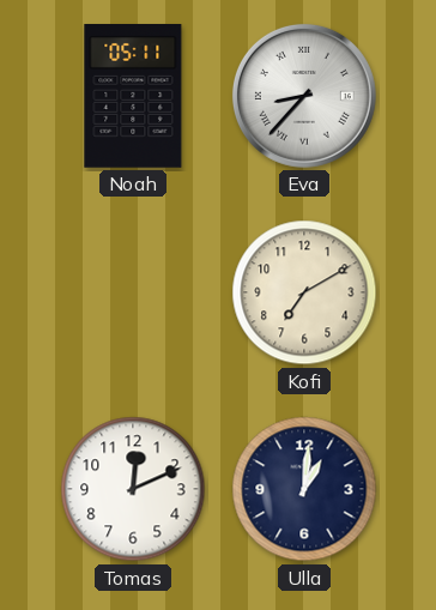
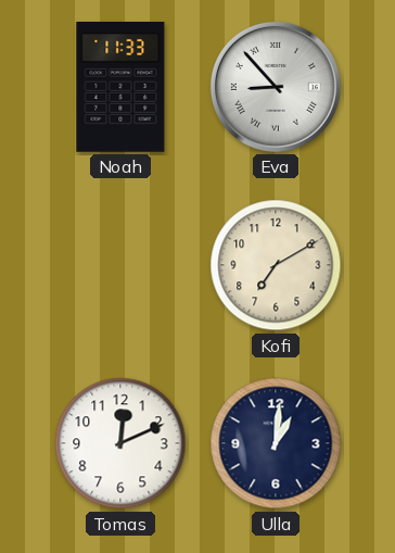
Noah: 05:11 -> 11:33 (120, 88)
Eva: 8:37 -> 8:53 (276, 87)
